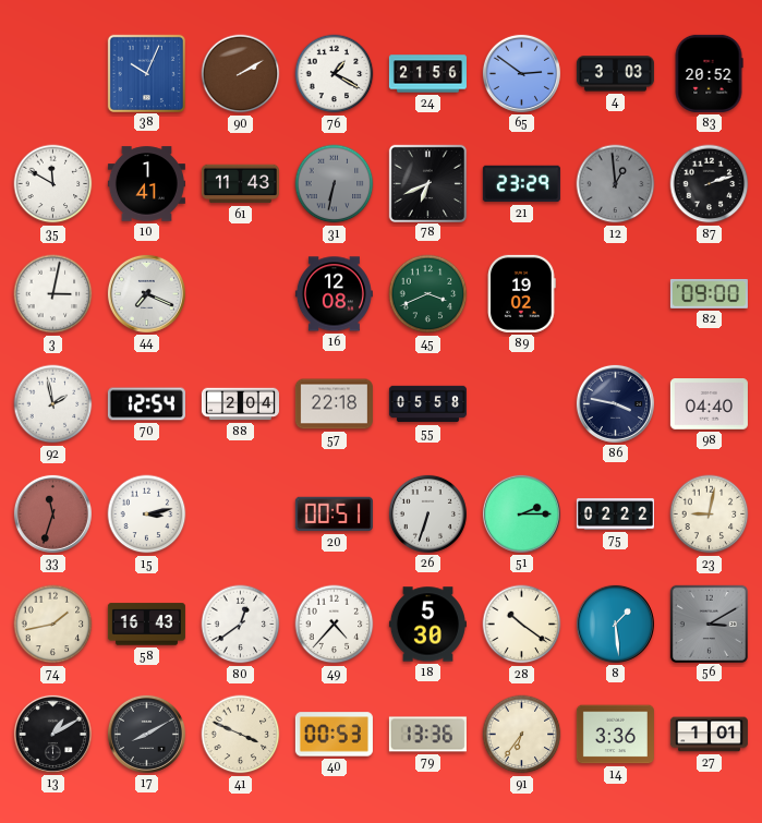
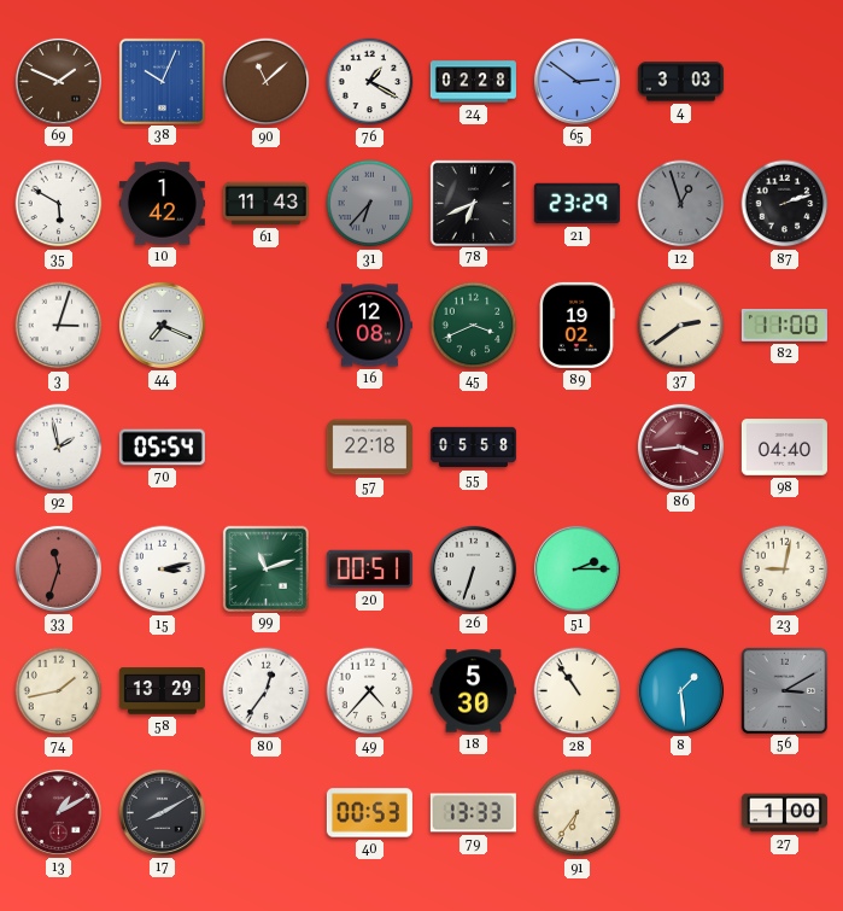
69: none -> 1:49 (58, 81)
90: 2:10 -> 11:08 (267, 82)
24: 21:56 -> 02:28 (473, 82)
83: 20:52 -> none (709, 73)
35: 11:50 -> 5:50 (59, 204)
10: 1:41 -> 1:42 (162, 204)
31: 6:32 -> 6:37 (370, 204)
12: 12:59 -> 12:57 (681, 204)
3: 3:02 -> 3:03 (59, 326)
37: none -> 2:39 (681, 326)
82: 09:00 -> 11:00 (784, 325)
70: 12:54 -> 05:54 (162, 448)
88: 2:04 -> none (240, 404)
86: 3:47 -> 3:44 (680, 446)
86 dial: navy -> burgundy (680, 446)
99: none -> 11:12 (265, 568)
75: 02:22 -> none (615, 515)
58: 16:43 -> 13:29 (162, 691)
80: 12:39 -> 12:36 (267, 691)
28: 10:21 -> 10:54 (578, 691)
13 dial: black -> burgundy (58, 812)
41: 3:49 -> none (241, 735)
79: 13:36 -> 13:33 (473, 813)
14: 3:36 -> none (615, 735)
27: 1:01 -> 1:00 (784, 813)
